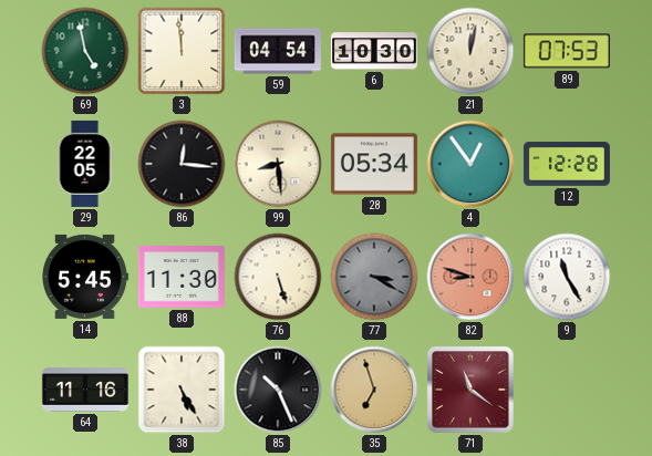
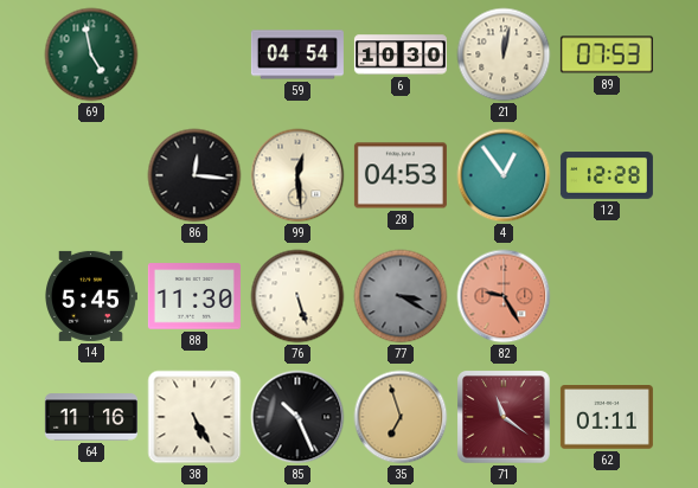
3: 11:59 -> none (182, 51)
29: 22:05 -> none (85, 164)
99: 8:29 -> 12:29 (297, 175)
28: 05:34 -> 04:53 (401, 175)
82: 8:48 -> 9:25 (504, 296)
9: 11:25 -> none (567, 277)
62: none -> 01:11 (607, 418)
